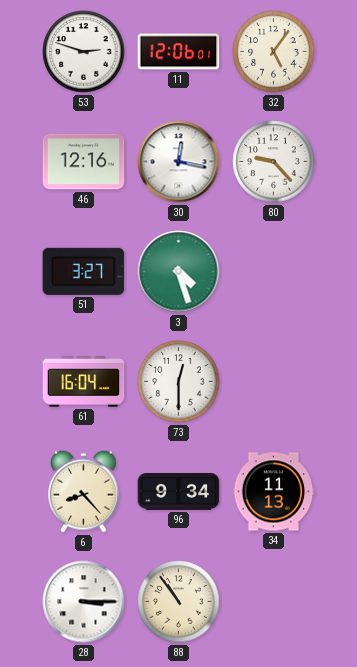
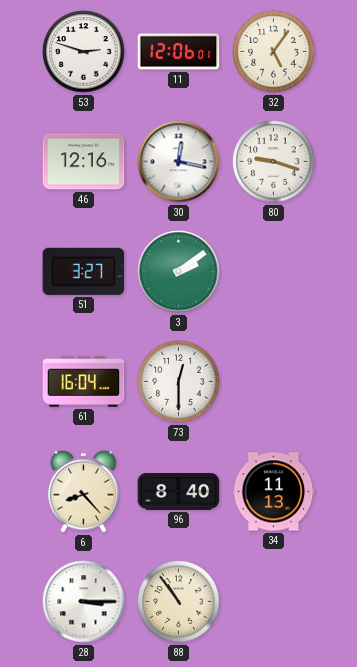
80: 9:23 -> 9:18 (274, 162)
3: 4:27 -> 2:09 (179, 272)
96: 9:34 -> 8:40 (179, 492)
